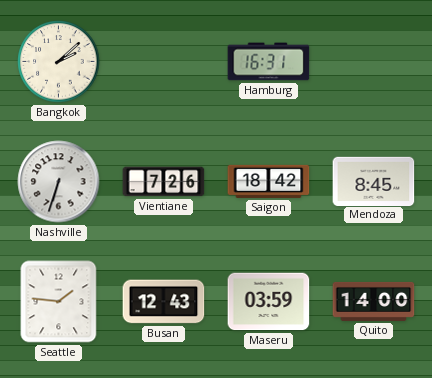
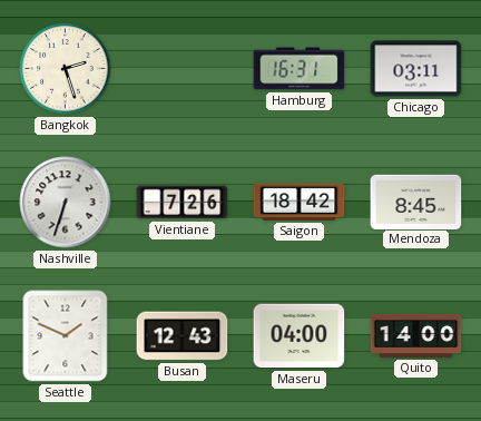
Bangkok: 2:08 -> 2:27 (66, 69)
Chicago: none -> 03:11 (416, 69)
Seattle: 1:46 -> 1:49 (66, 336)
Maseru: 03:59 -> 04:00 (300, 336)
